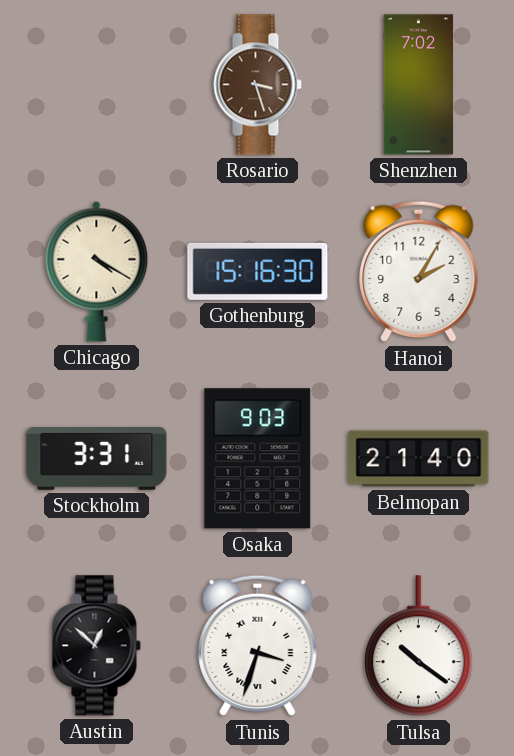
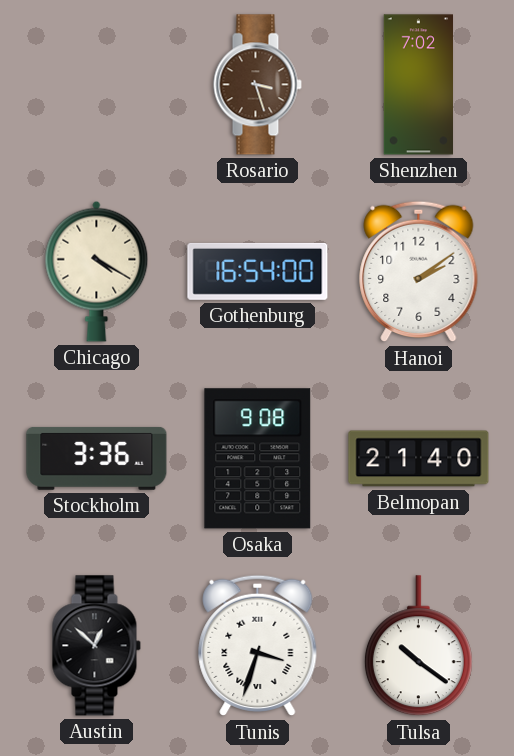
Gothenburg: 15:16 -> 16:54 (258, 271)
Hanoi: 2:05 -> 2:09 (419, 272)
Stockholm: 3:31 -> 3:36 (97, 458)
Osaka: 9:03 -> 9:08 (258, 459)
